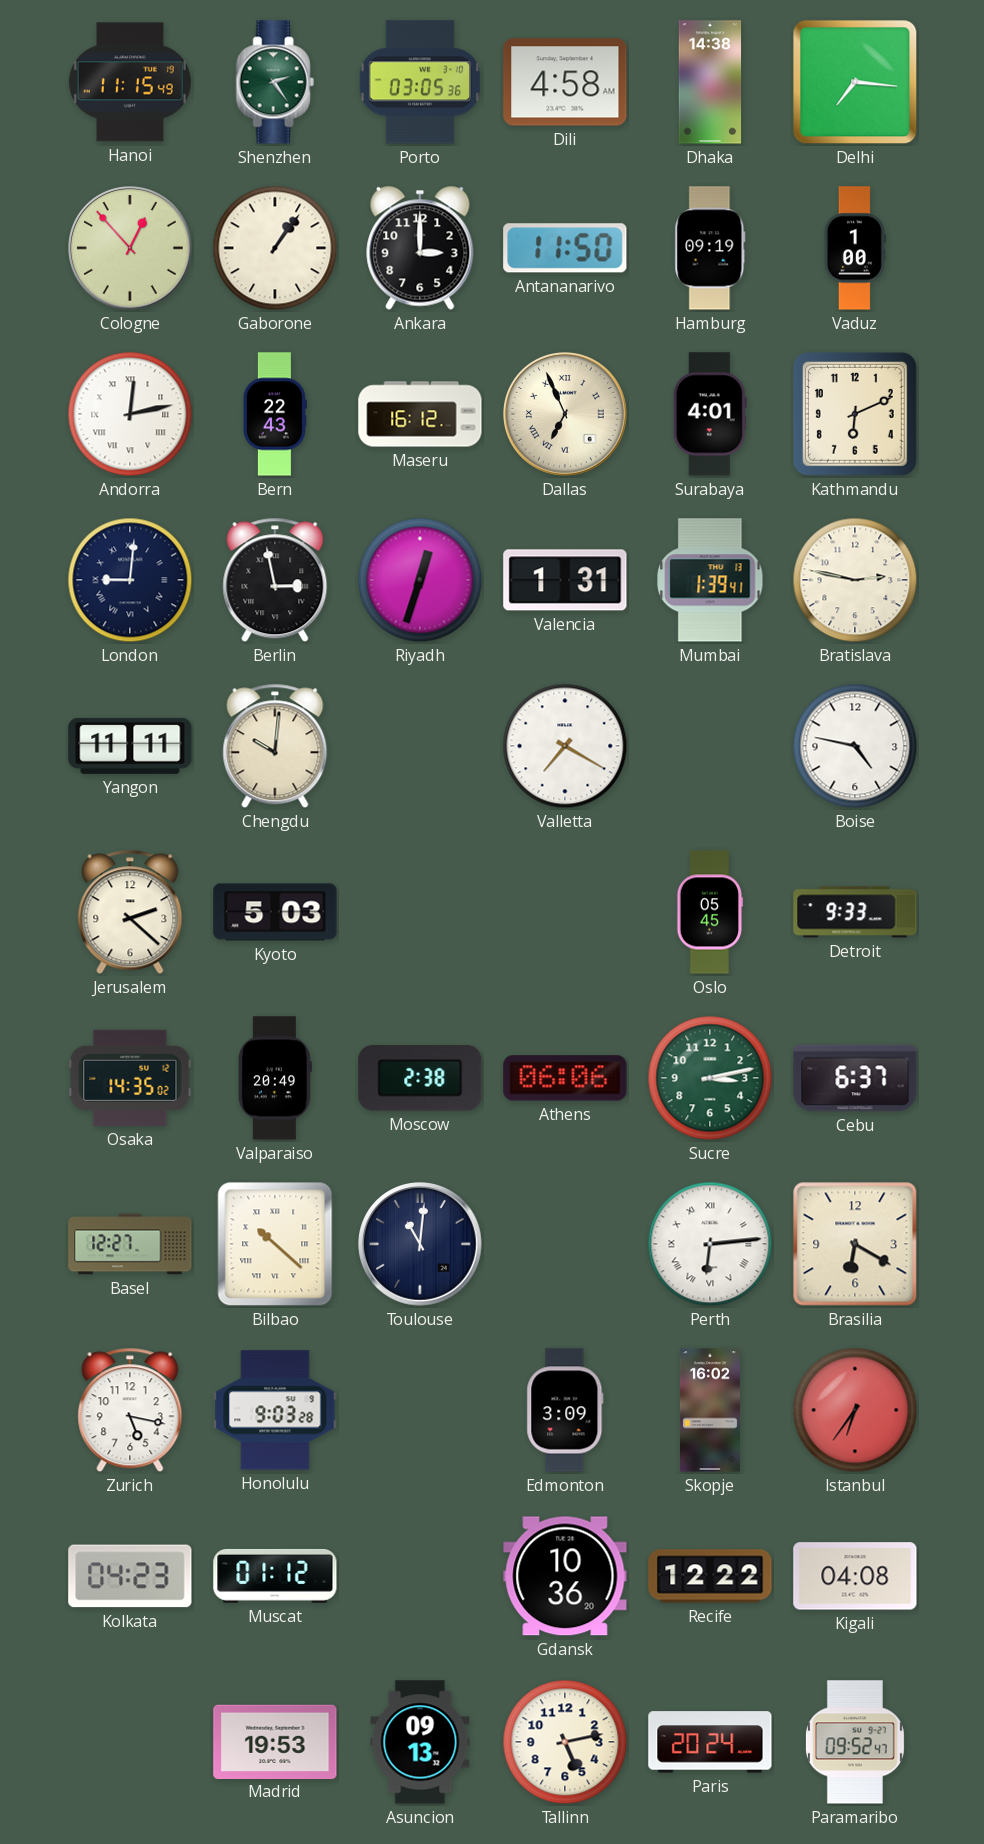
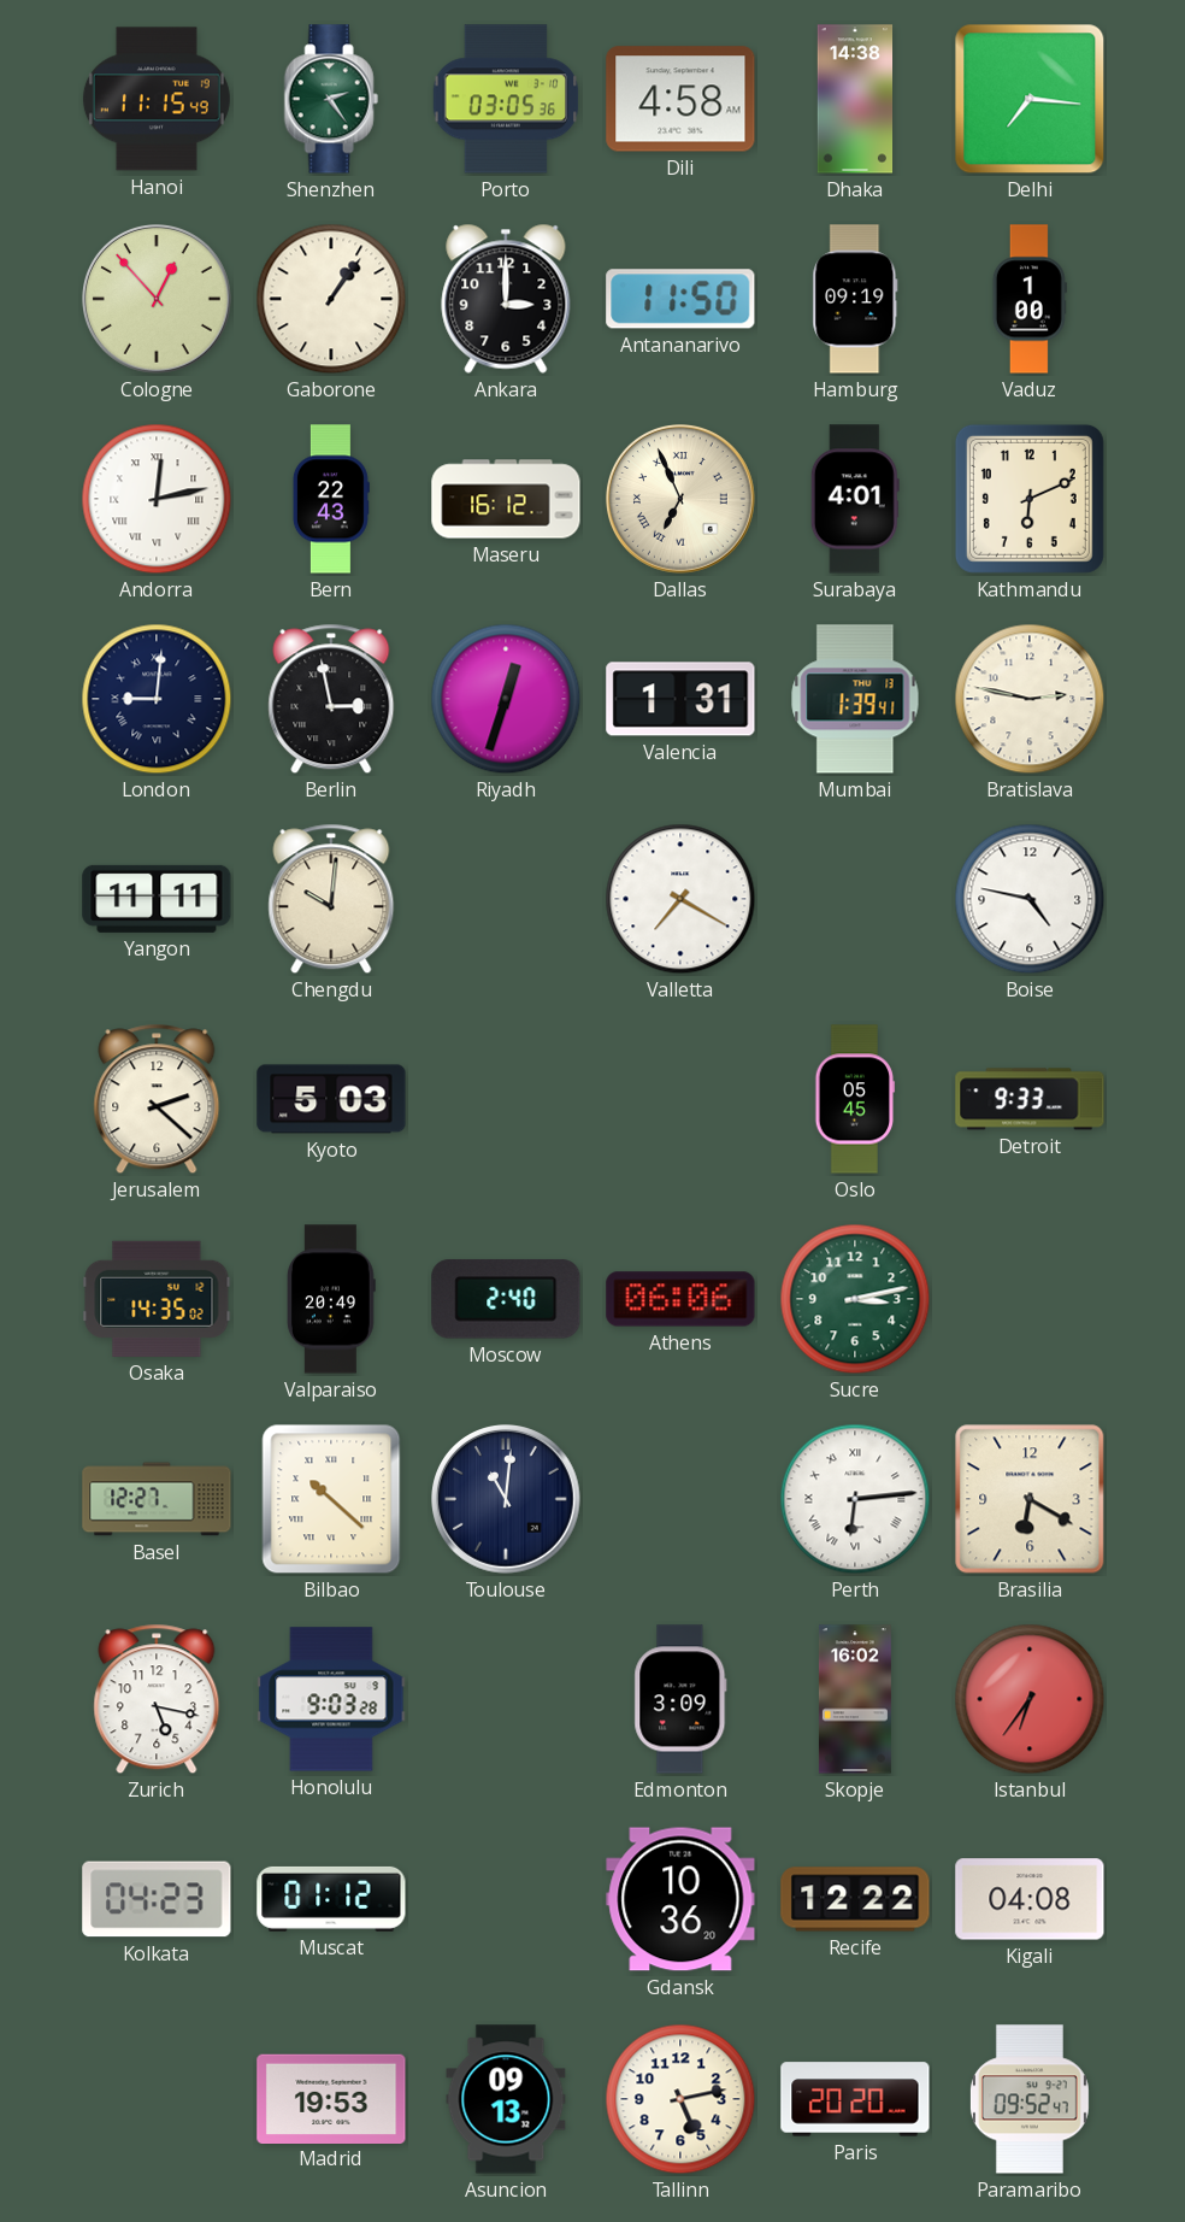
Moscow: 2:38 -> 2:40 (506, 1299)
Cebu: 6:37 -> none (855, 1078)
Paris: 20:24 -> 20:20 (855, 2099)
